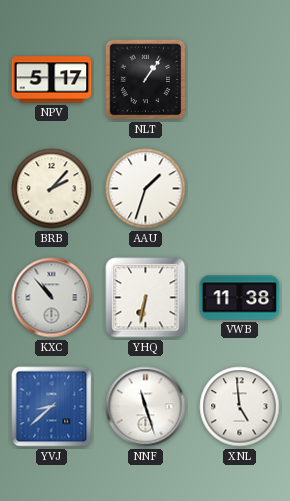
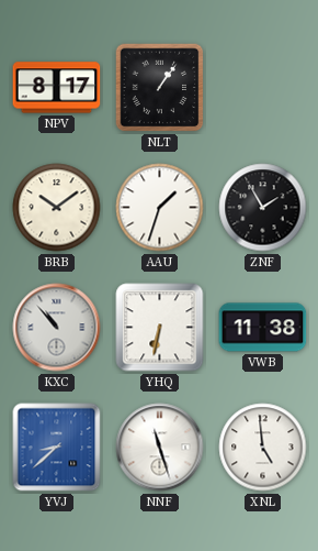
NPV: 5:17 -> 8:17 (57, 88)
BRB: 2:07 -> 10:09 (57, 208)
ZNF: none -> 1:55 (263, 208)
